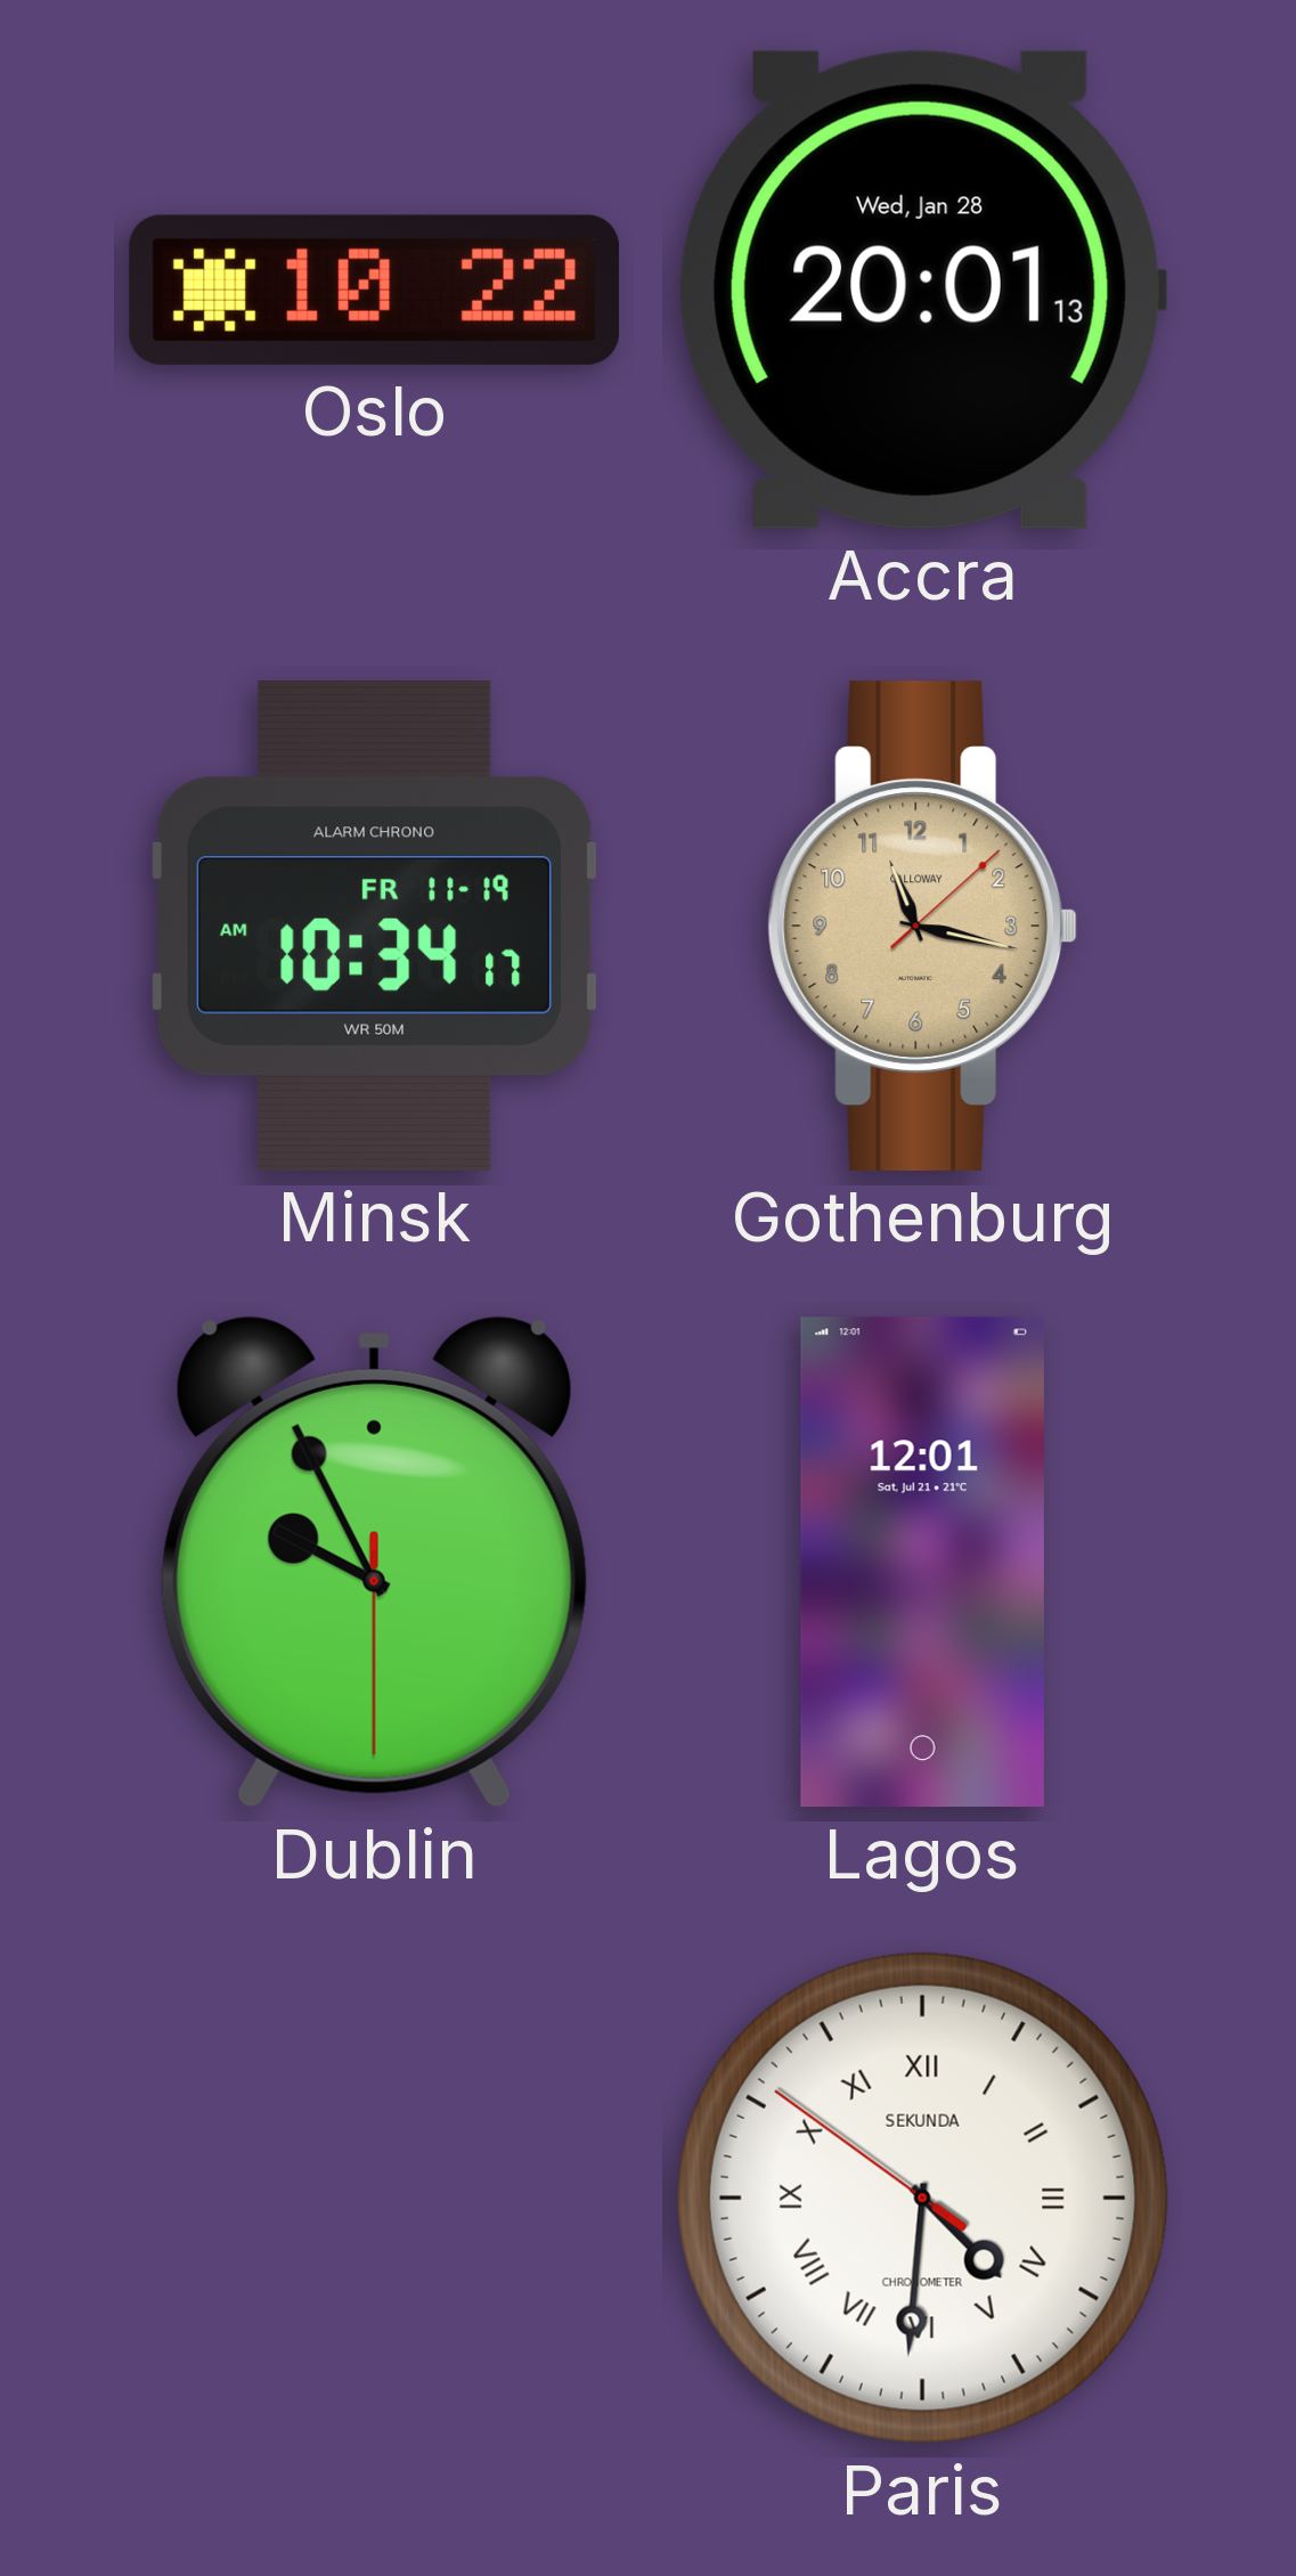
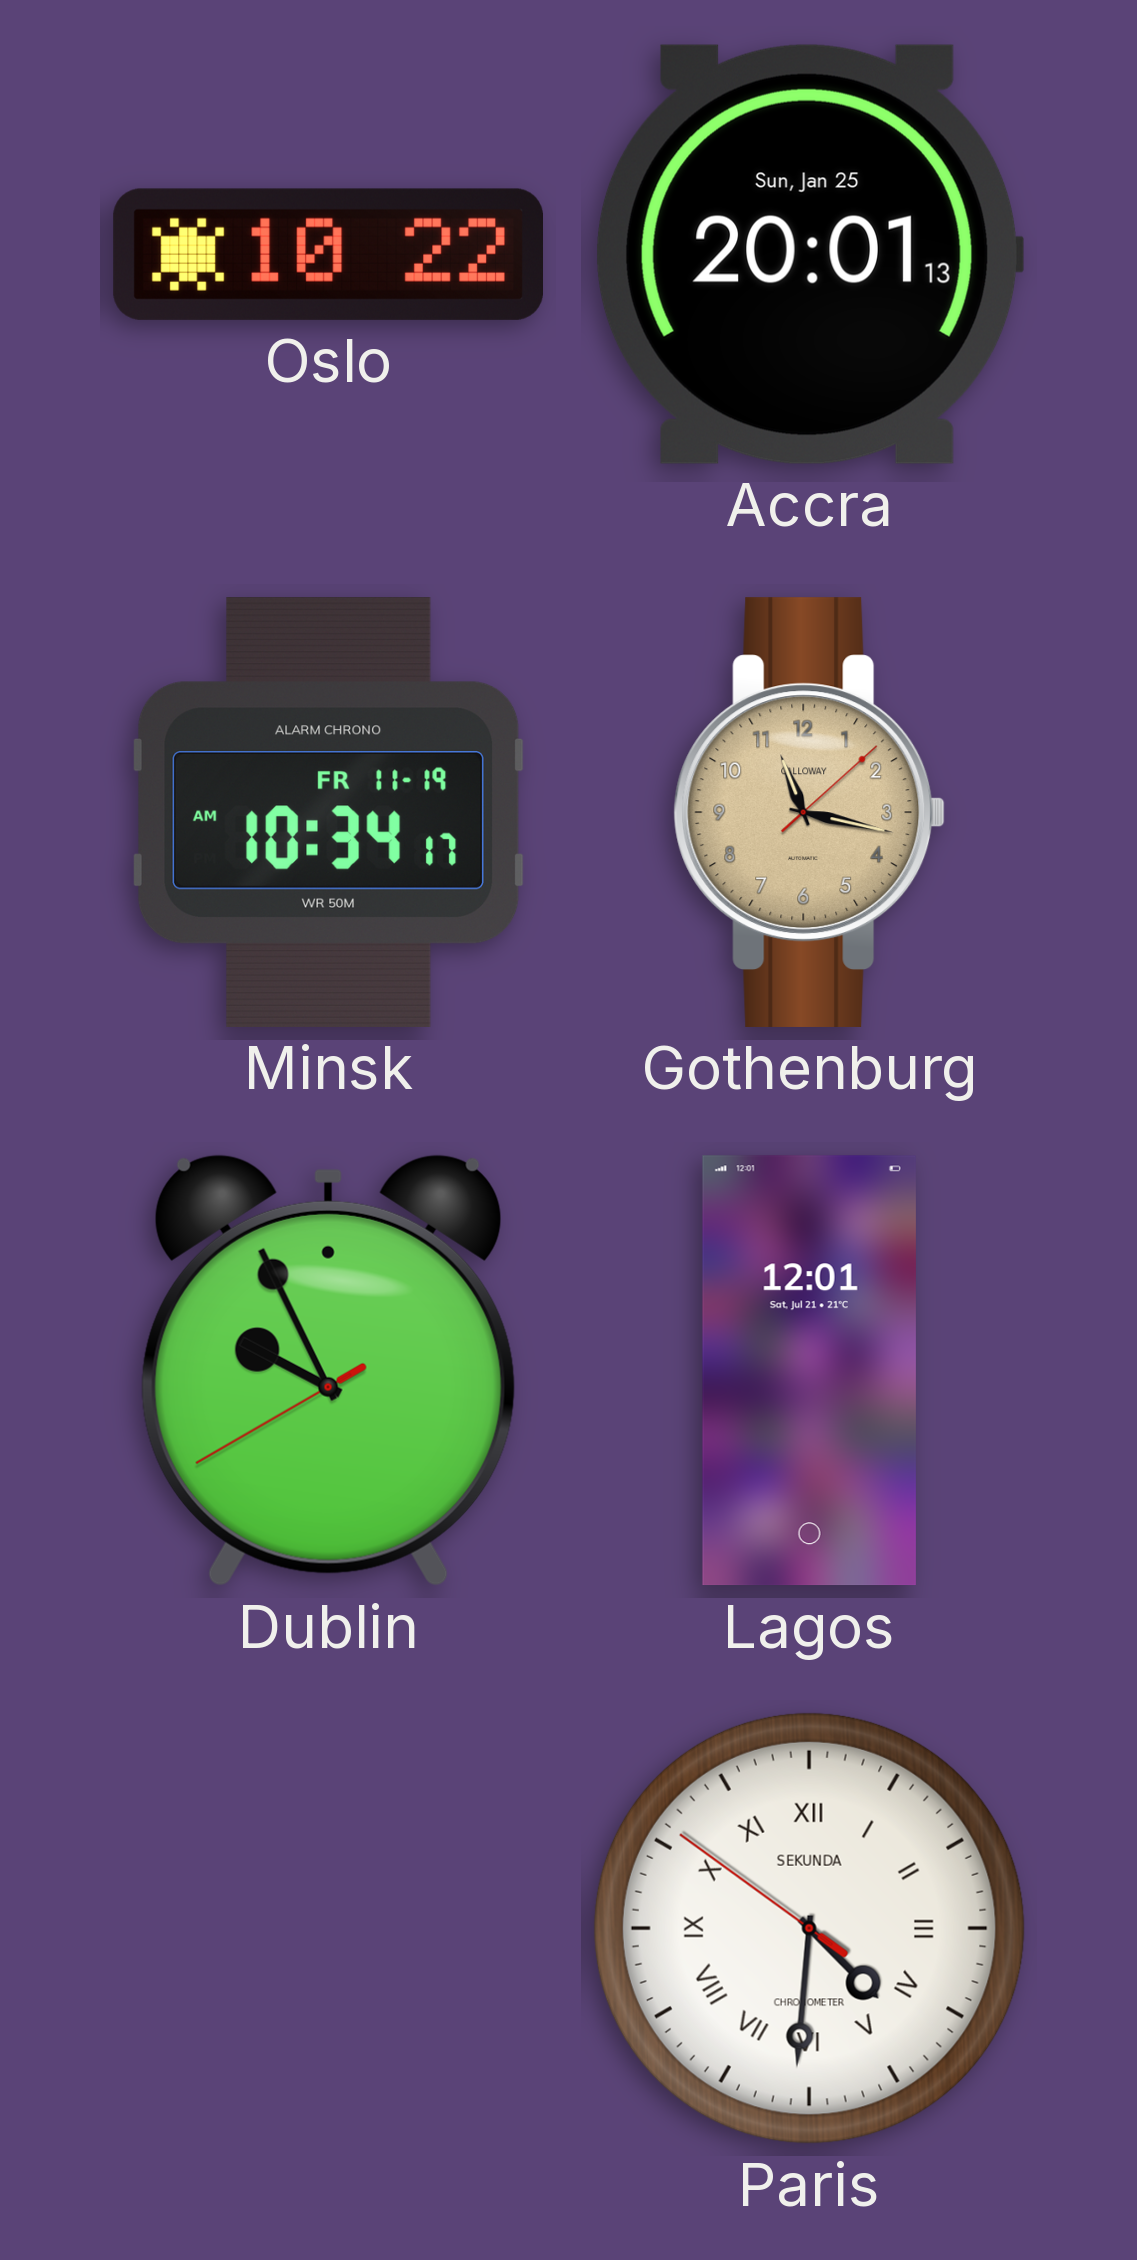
Accra date: Wed, Jan 28 -> Sun, Jan 25 (809, 254)
Dublin: 9:55:30 -> 9:55:40 (328, 1370)
